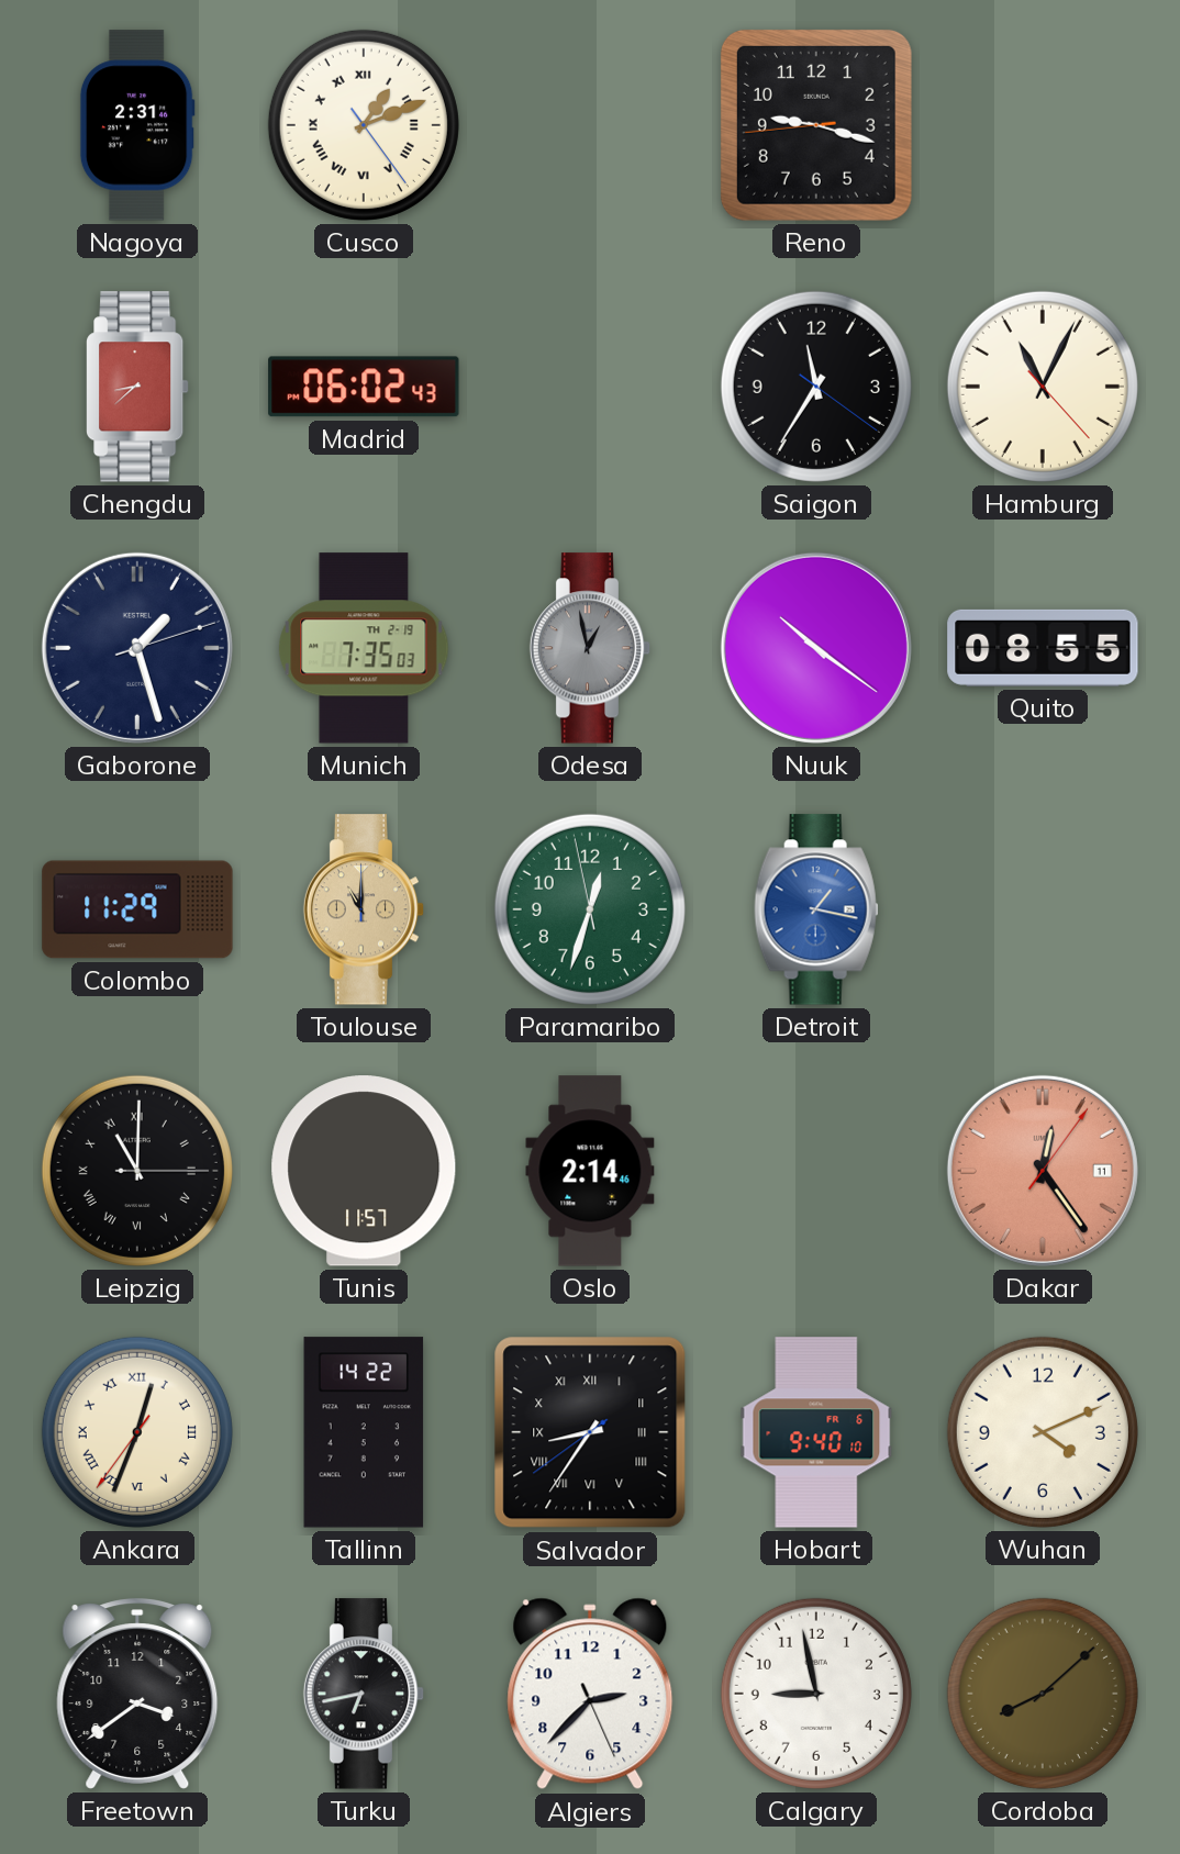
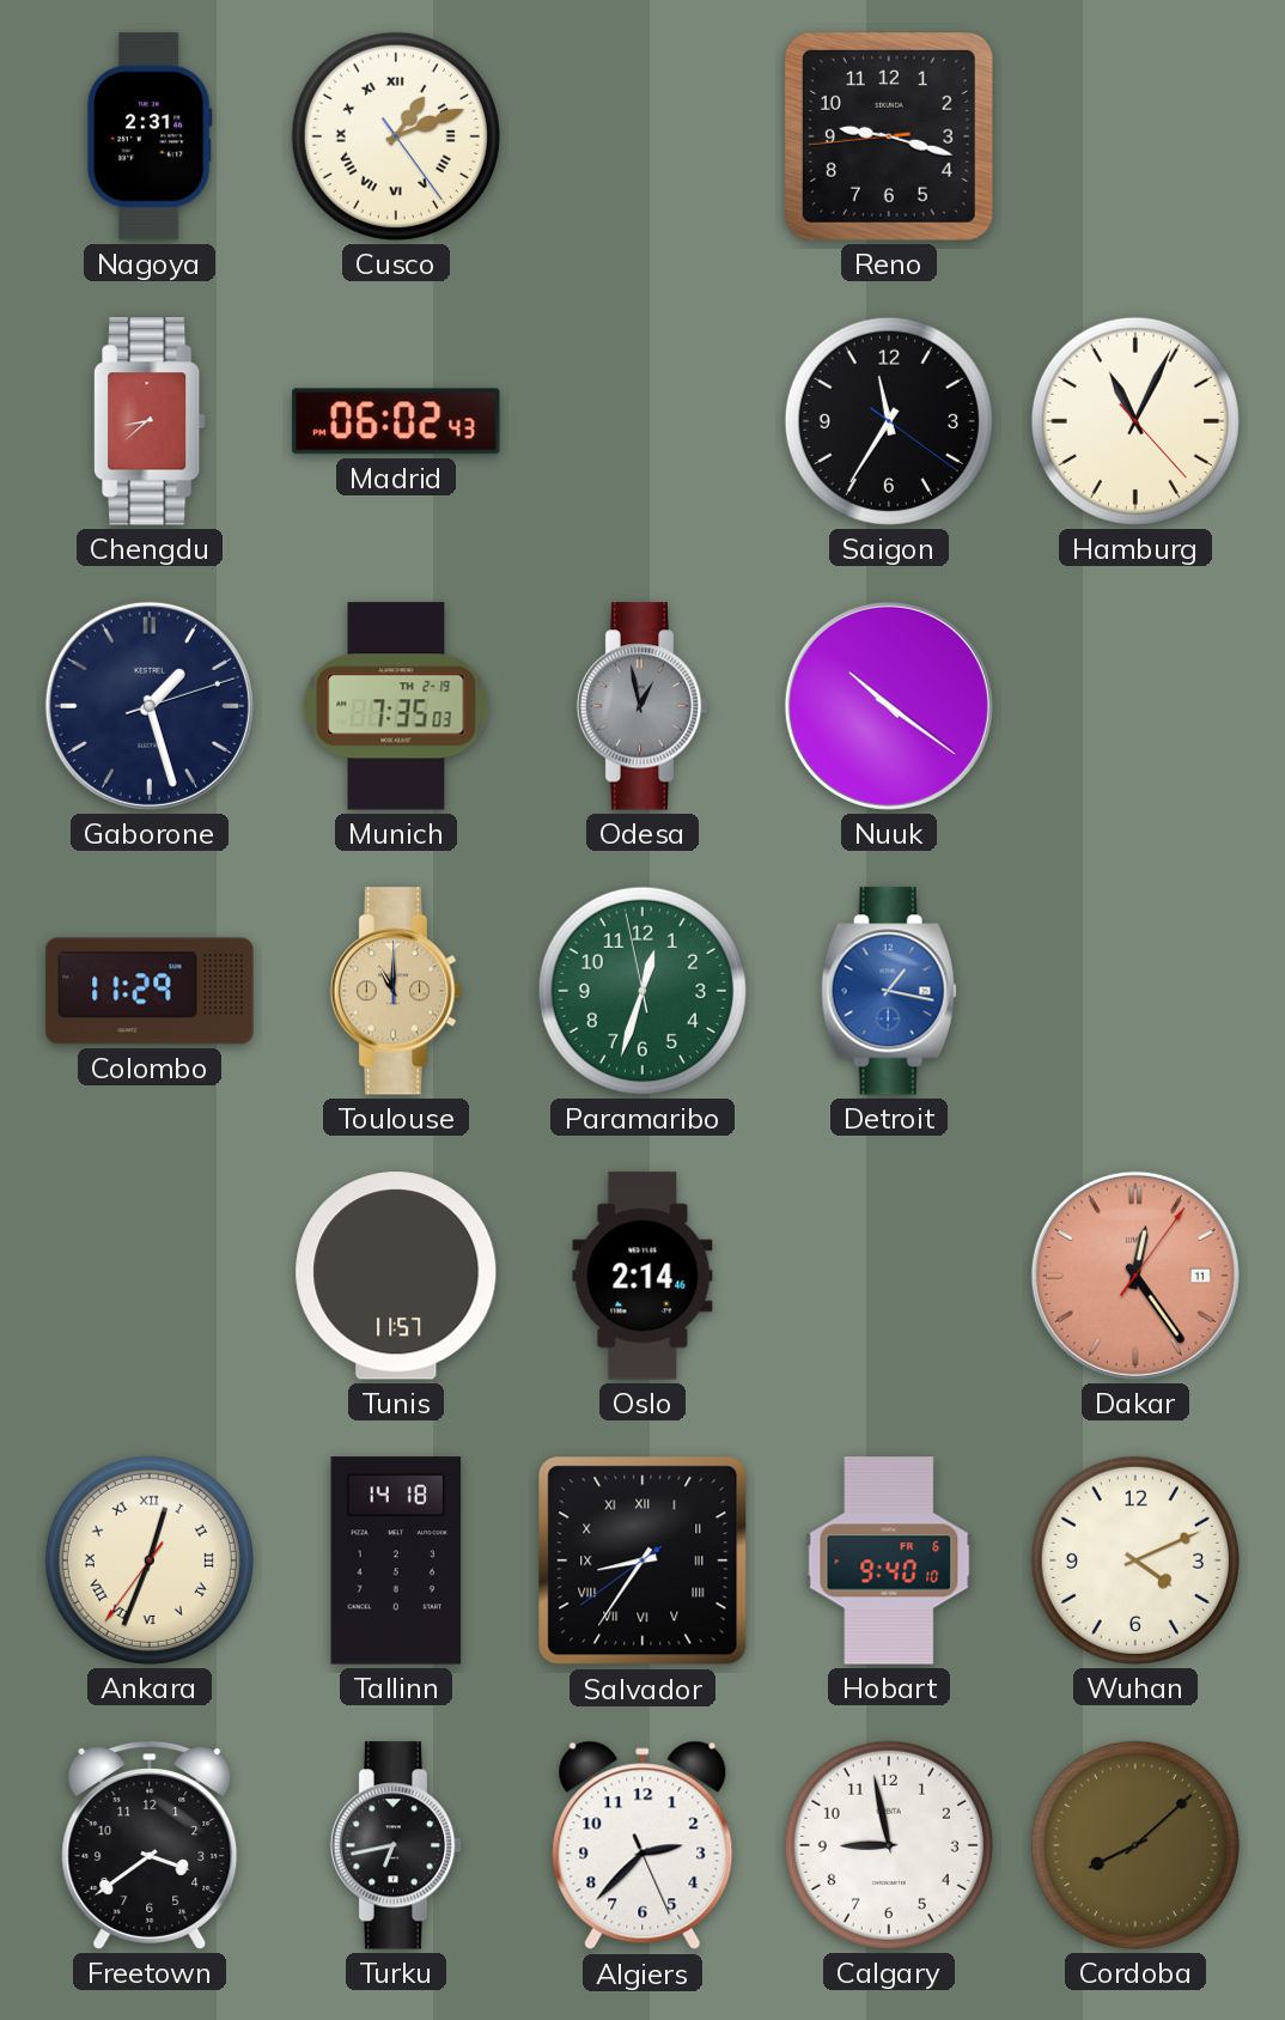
Quito: 08:55 -> none (1043, 648)
Leipzig: 11:00 -> none (137, 1171)
Tallinn: 14:22 -> 14:18 (396, 1560)
